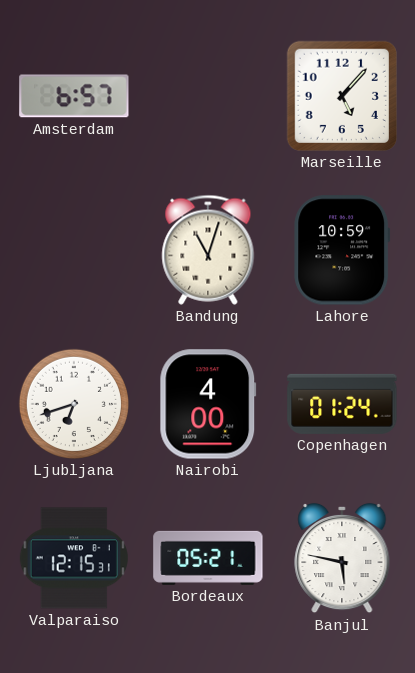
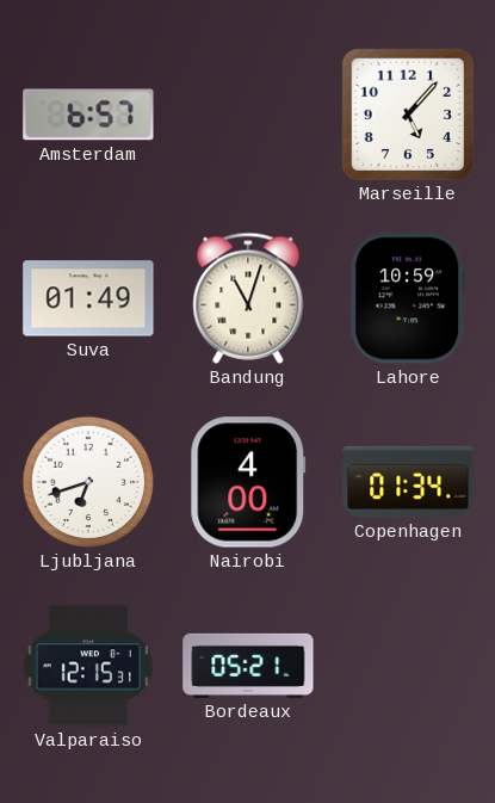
Suva: none -> 01:49 (88, 298)
Copenhagen: 01:24 -> 01:34 (408, 482)
Banjul: 5:47 -> none (342, 558)
